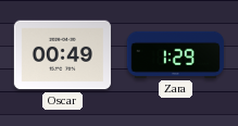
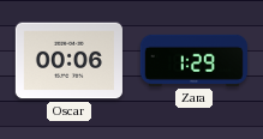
Oscar: 00:49 -> 00:06 (68, 61)
